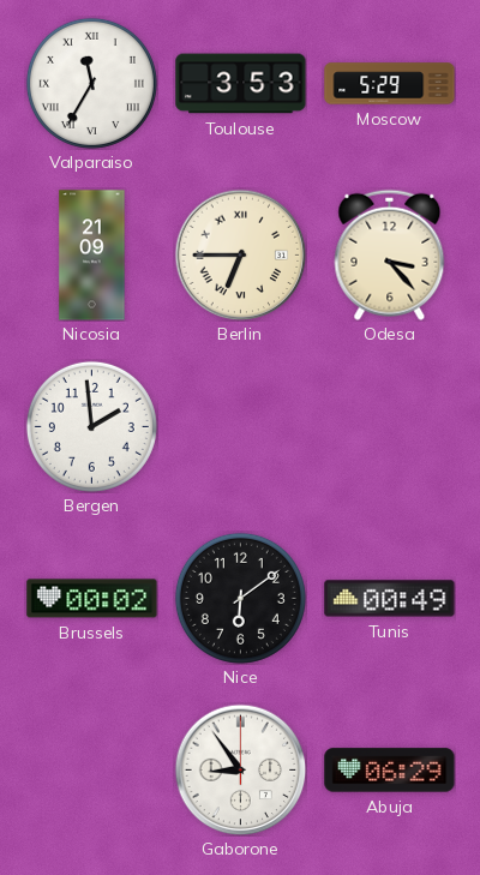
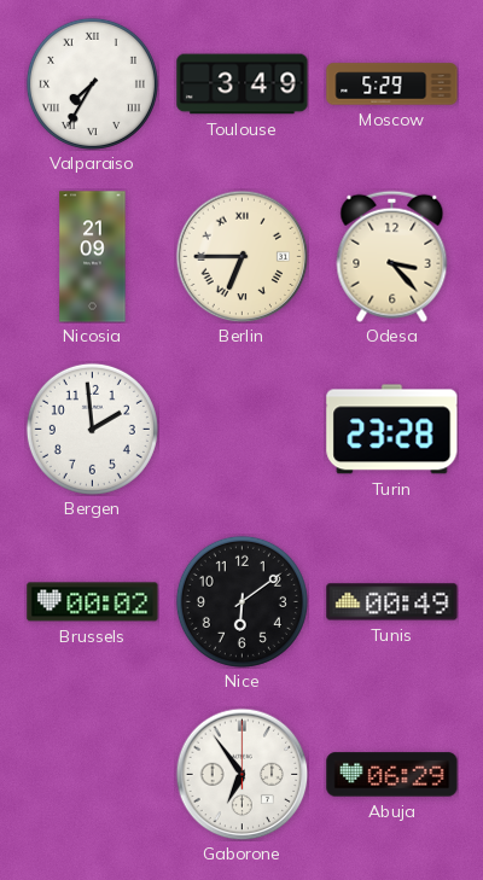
Valparaiso: 11:35 -> 7:35 (92, 83)
Toulouse: 3:53 -> 3:49 (243, 84)
Turin: none -> 23:28 (392, 430)
Gaborone: 8:54 -> 6:54 (241, 774)
